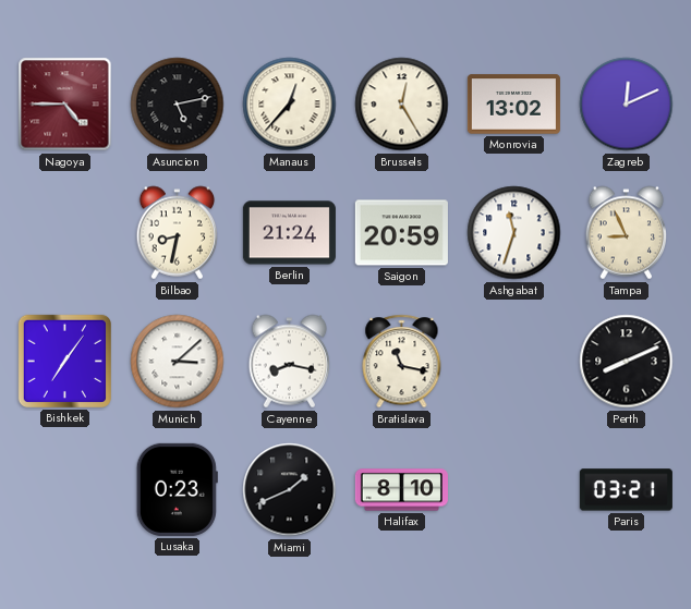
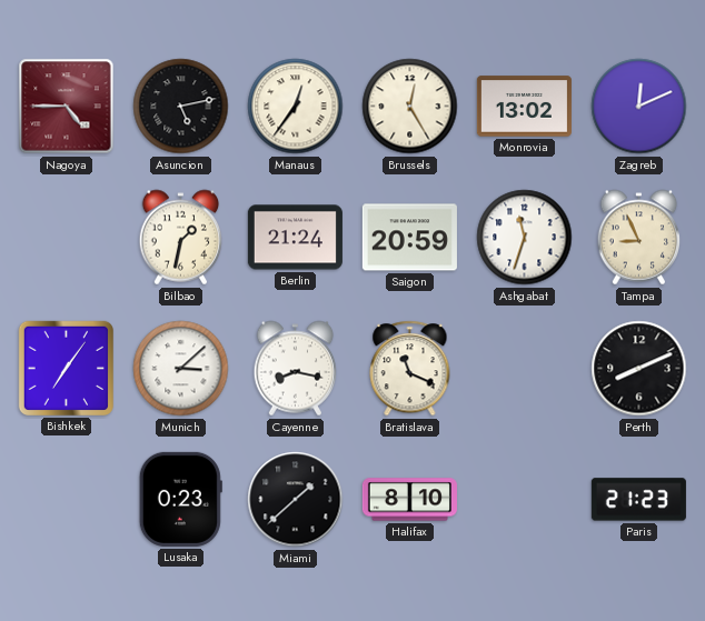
Manaus: 12:37 -> 12:36 (296, 107)
Bilbao: 8:32 -> 1:32 (181, 238)
Bratislava: 11:17 -> 11:19 (410, 369)
Miami: 1:41 -> 1:38 (296, 500)
Paris: 03:21 -> 21:23 (638, 500)
